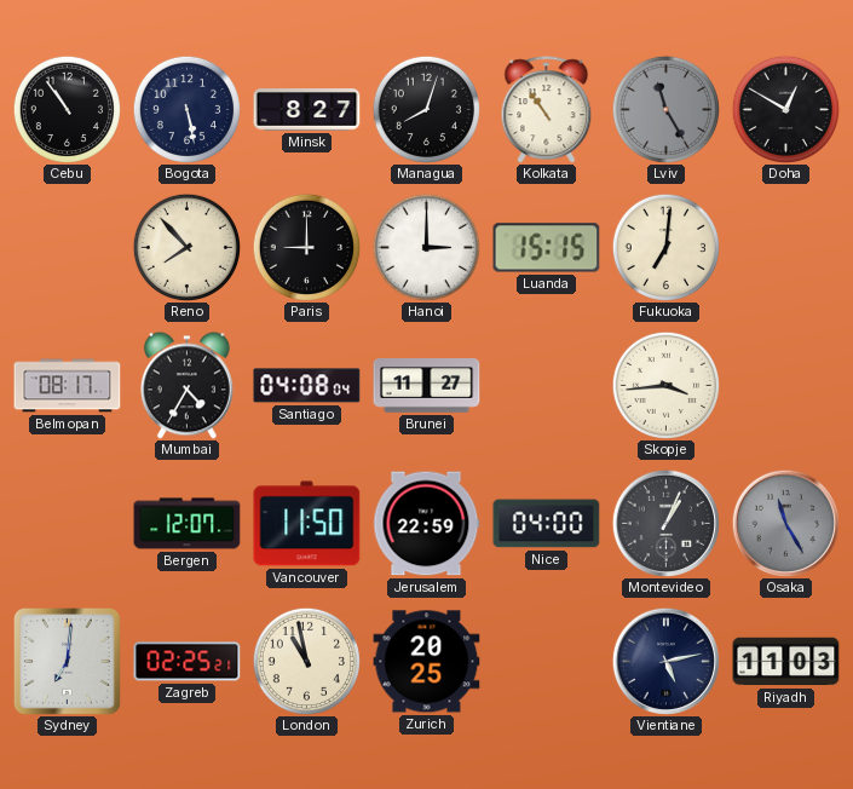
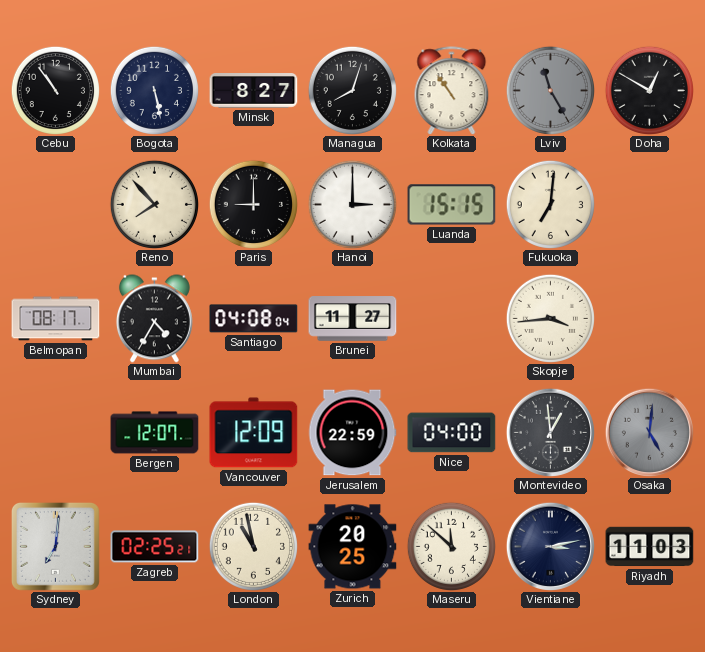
Vancouver: 11:50 -> 12:09 (254, 433)
Montevideo: 1:04 -> 12:59 (550, 432)
Osaka: 11:25 -> 5:01 (649, 432)
Maseru: none -> 11:52 (451, 546)
Vientiane: 5:13 -> 3:13 (550, 546)
